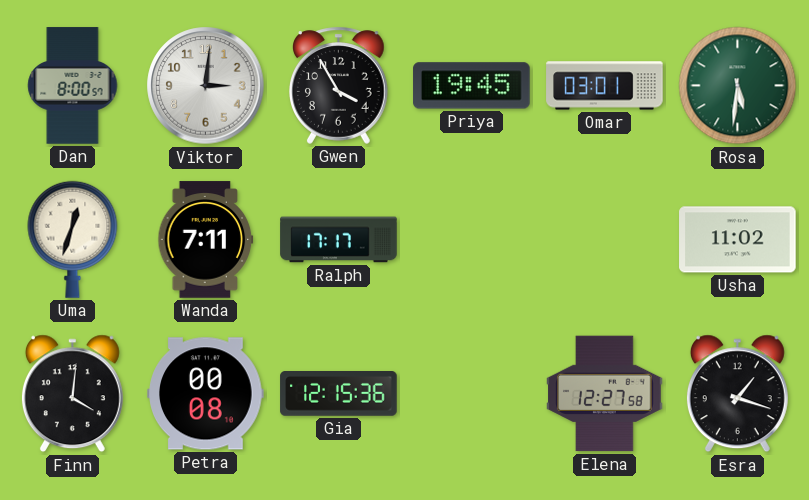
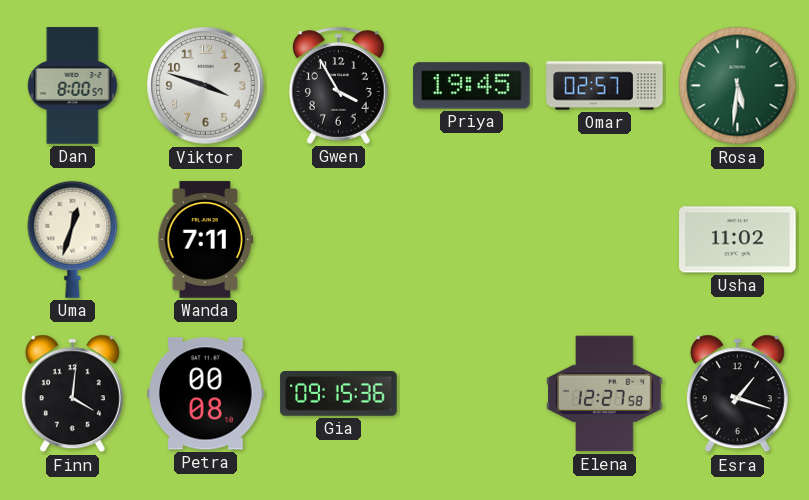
Viktor: 3:01 -> 3:48 (206, 86)
Omar: 03:01 -> 02:57 (605, 86)
Ralph: 17:17 -> none (339, 240)
Gia: 12:15 -> 09:15 (339, 394)
